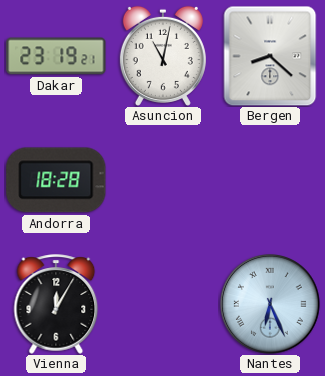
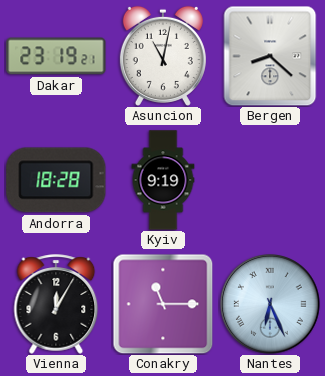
Kyiv: none -> 9:19 (163, 180)
Conakry: none -> 11:15 (163, 304)
